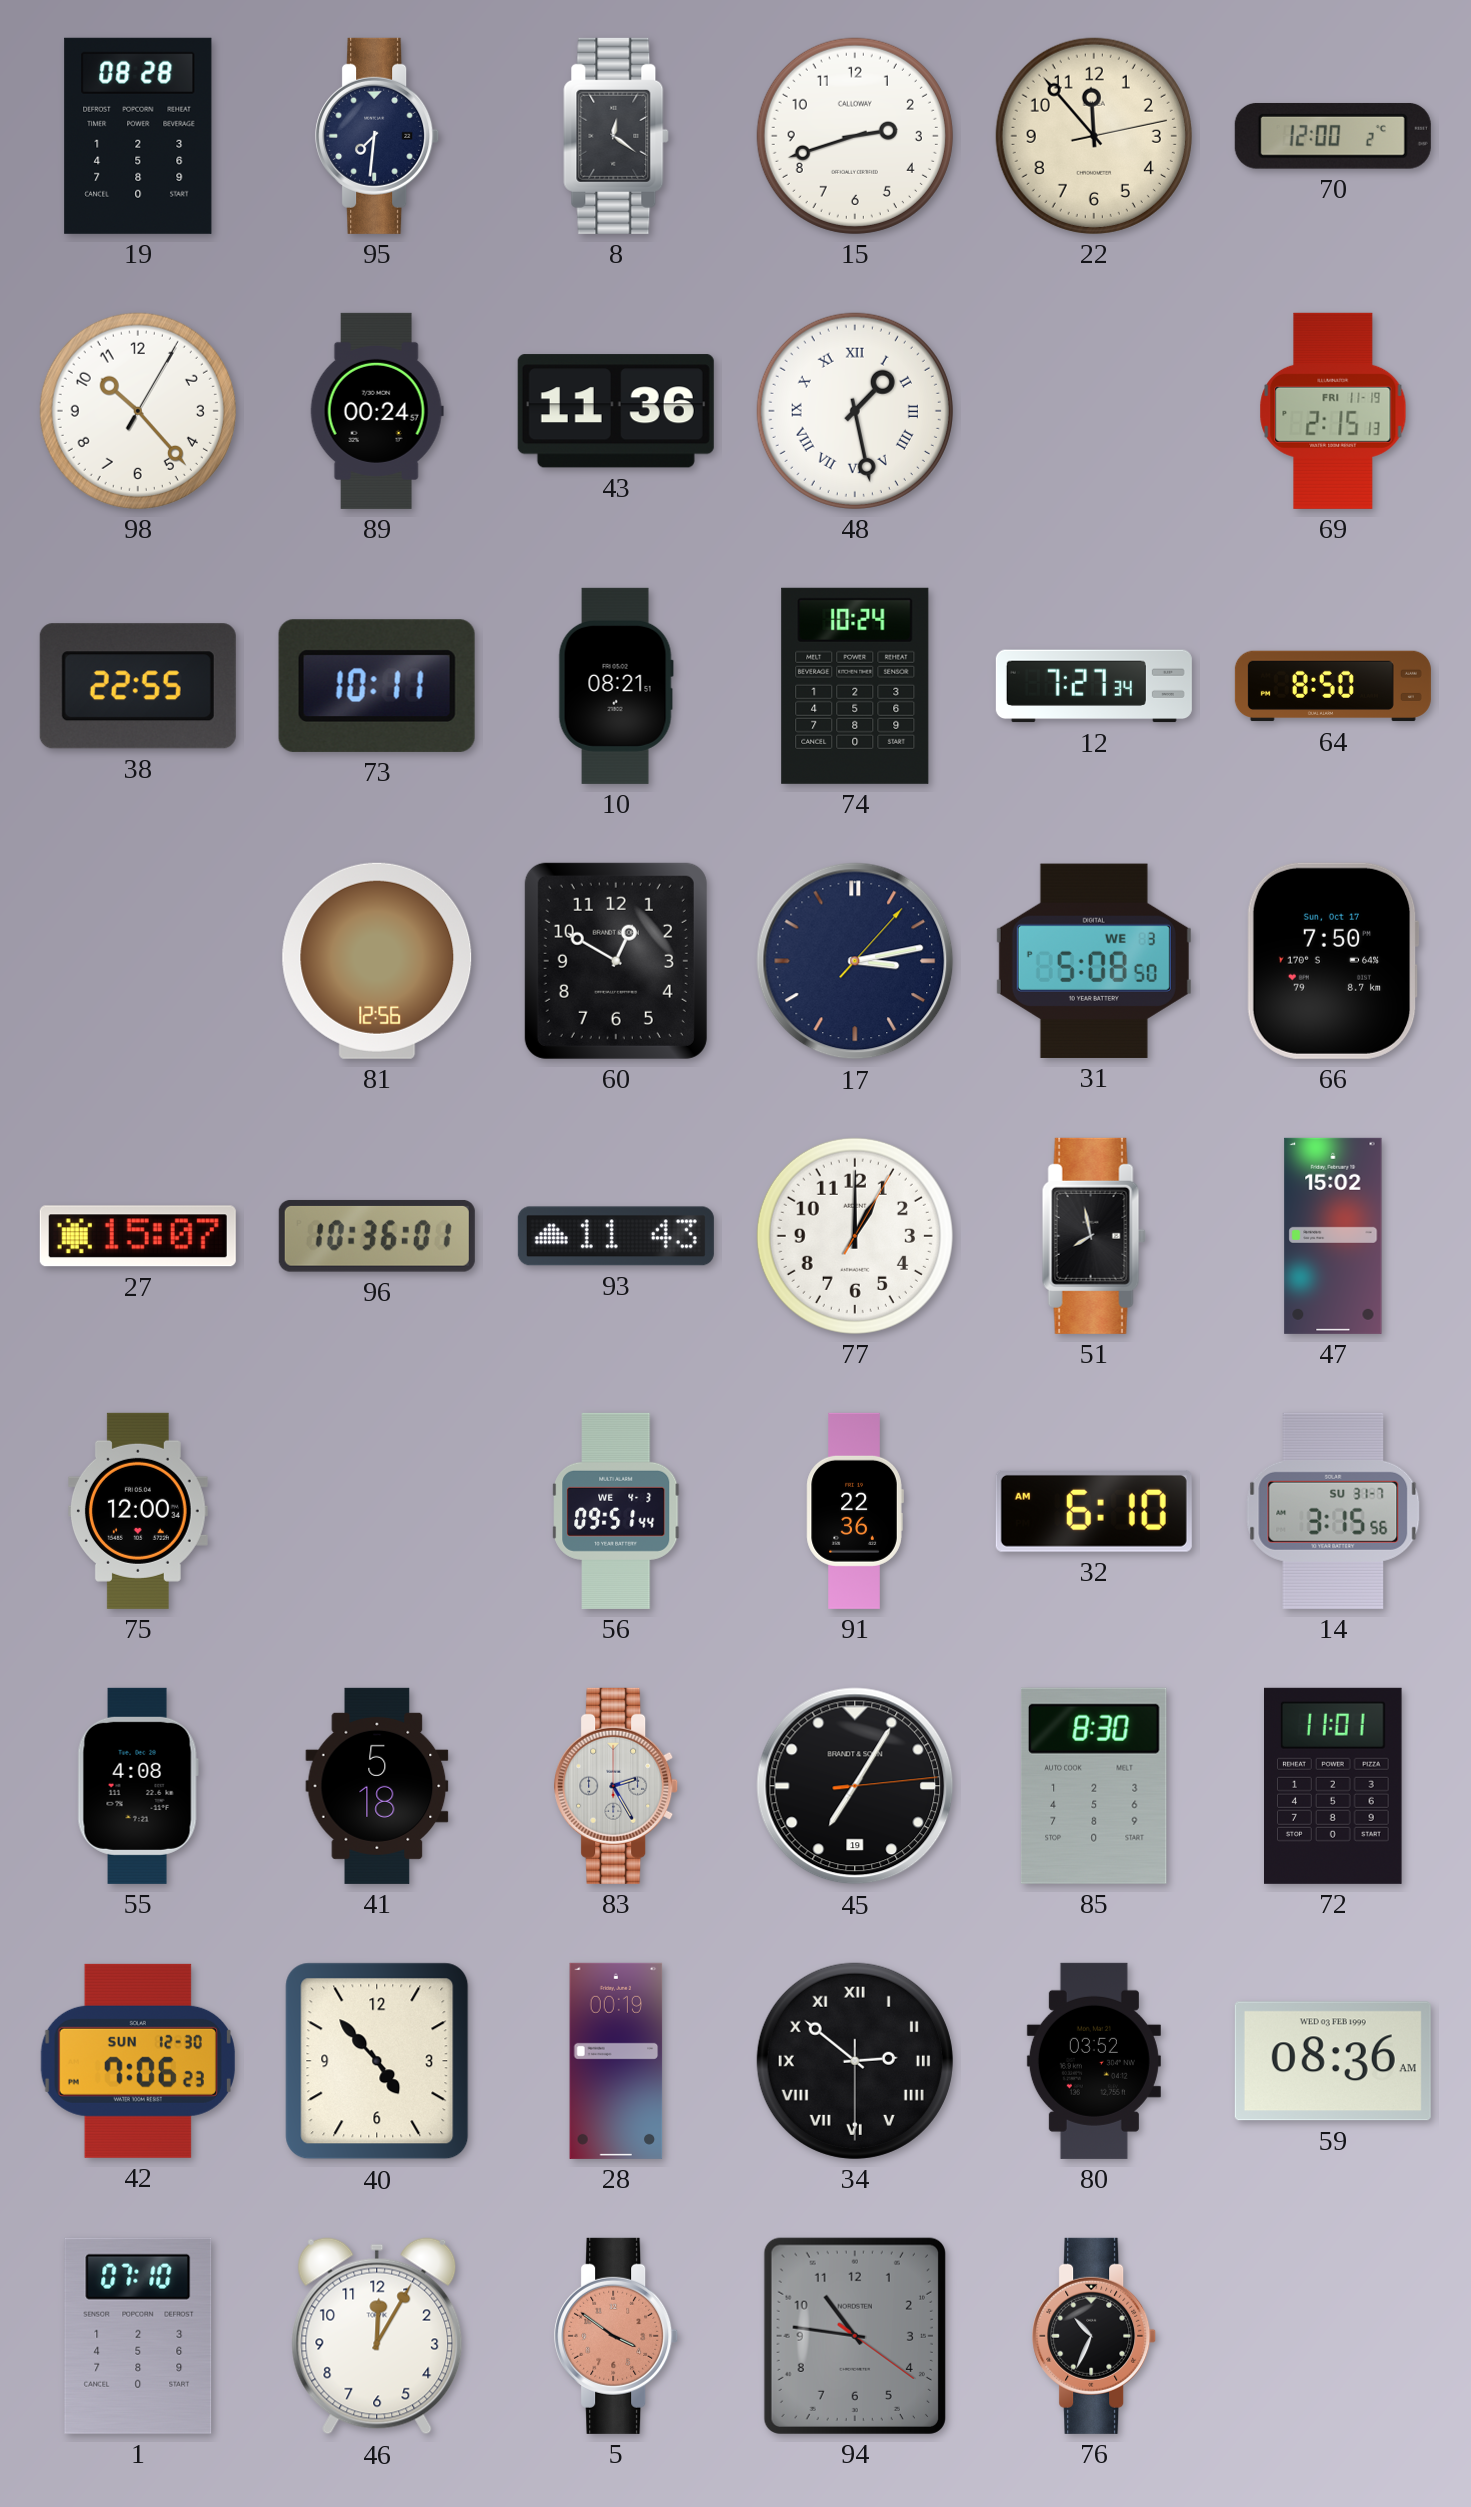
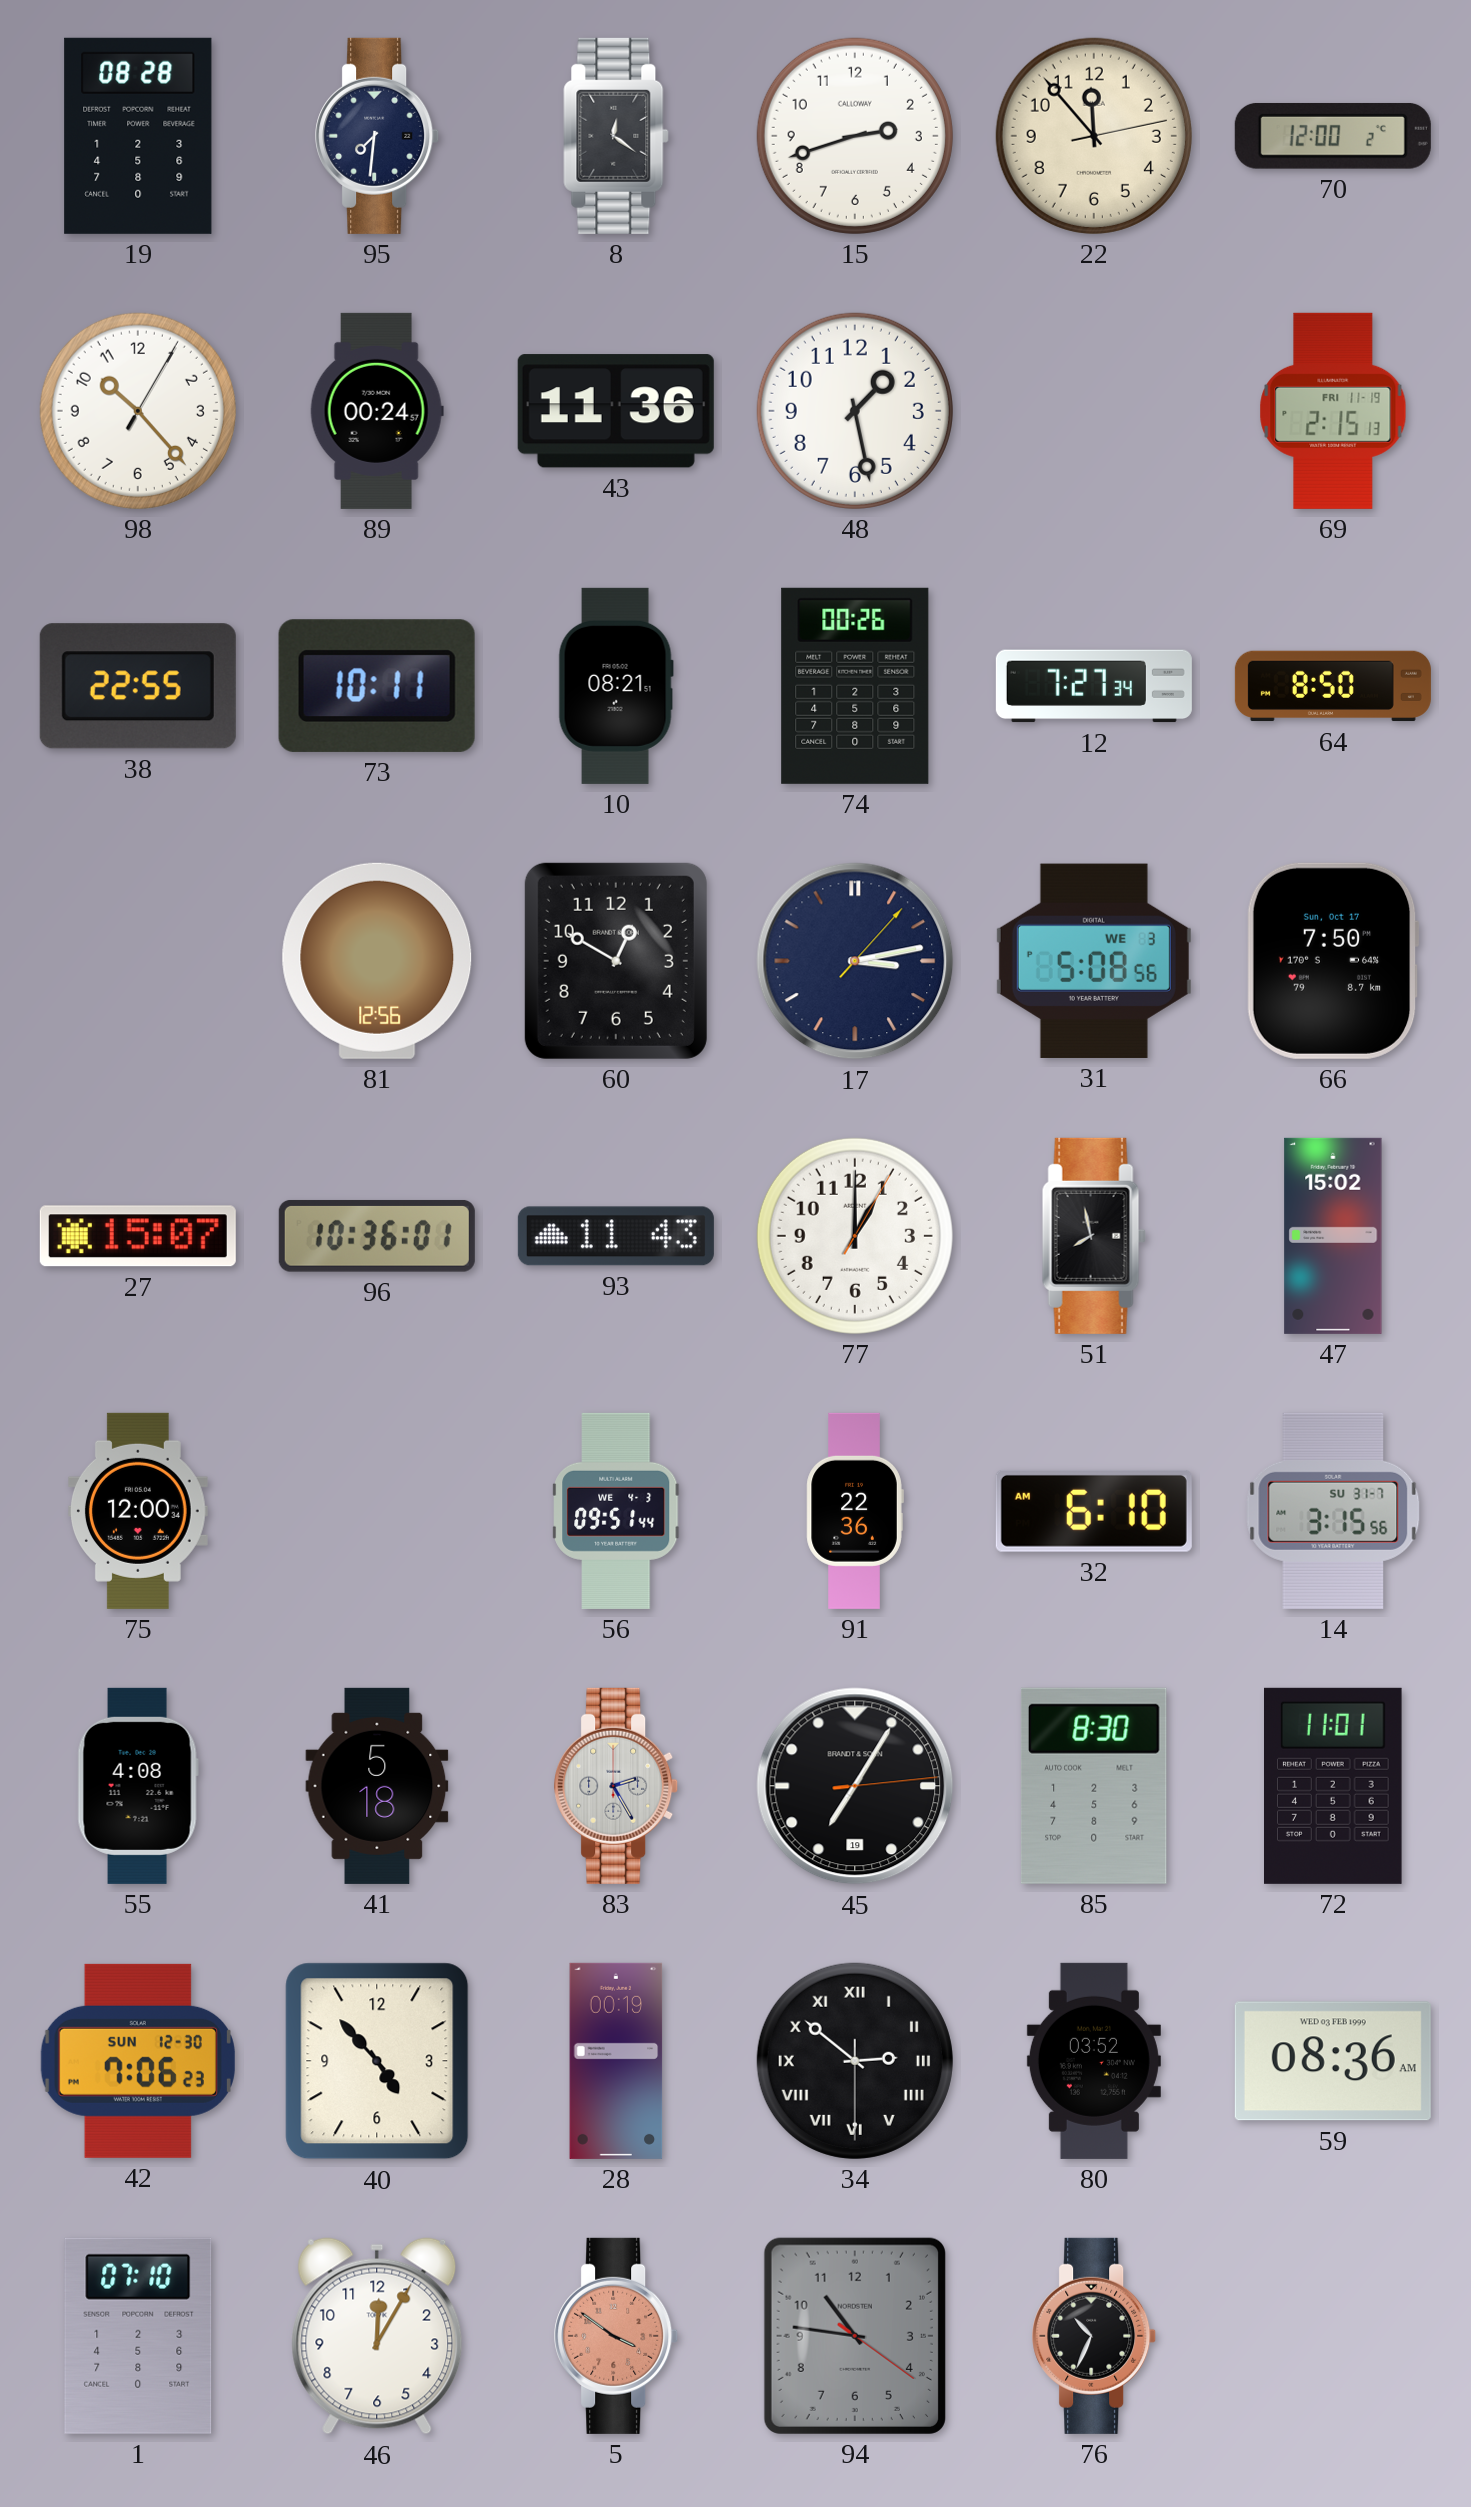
48 numerals: Roman -> Arabic (855, 411)
74: 10:24 -> 00:26 (855, 686)
31: 5:08:50 -> 5:08:56 (1094, 961)
